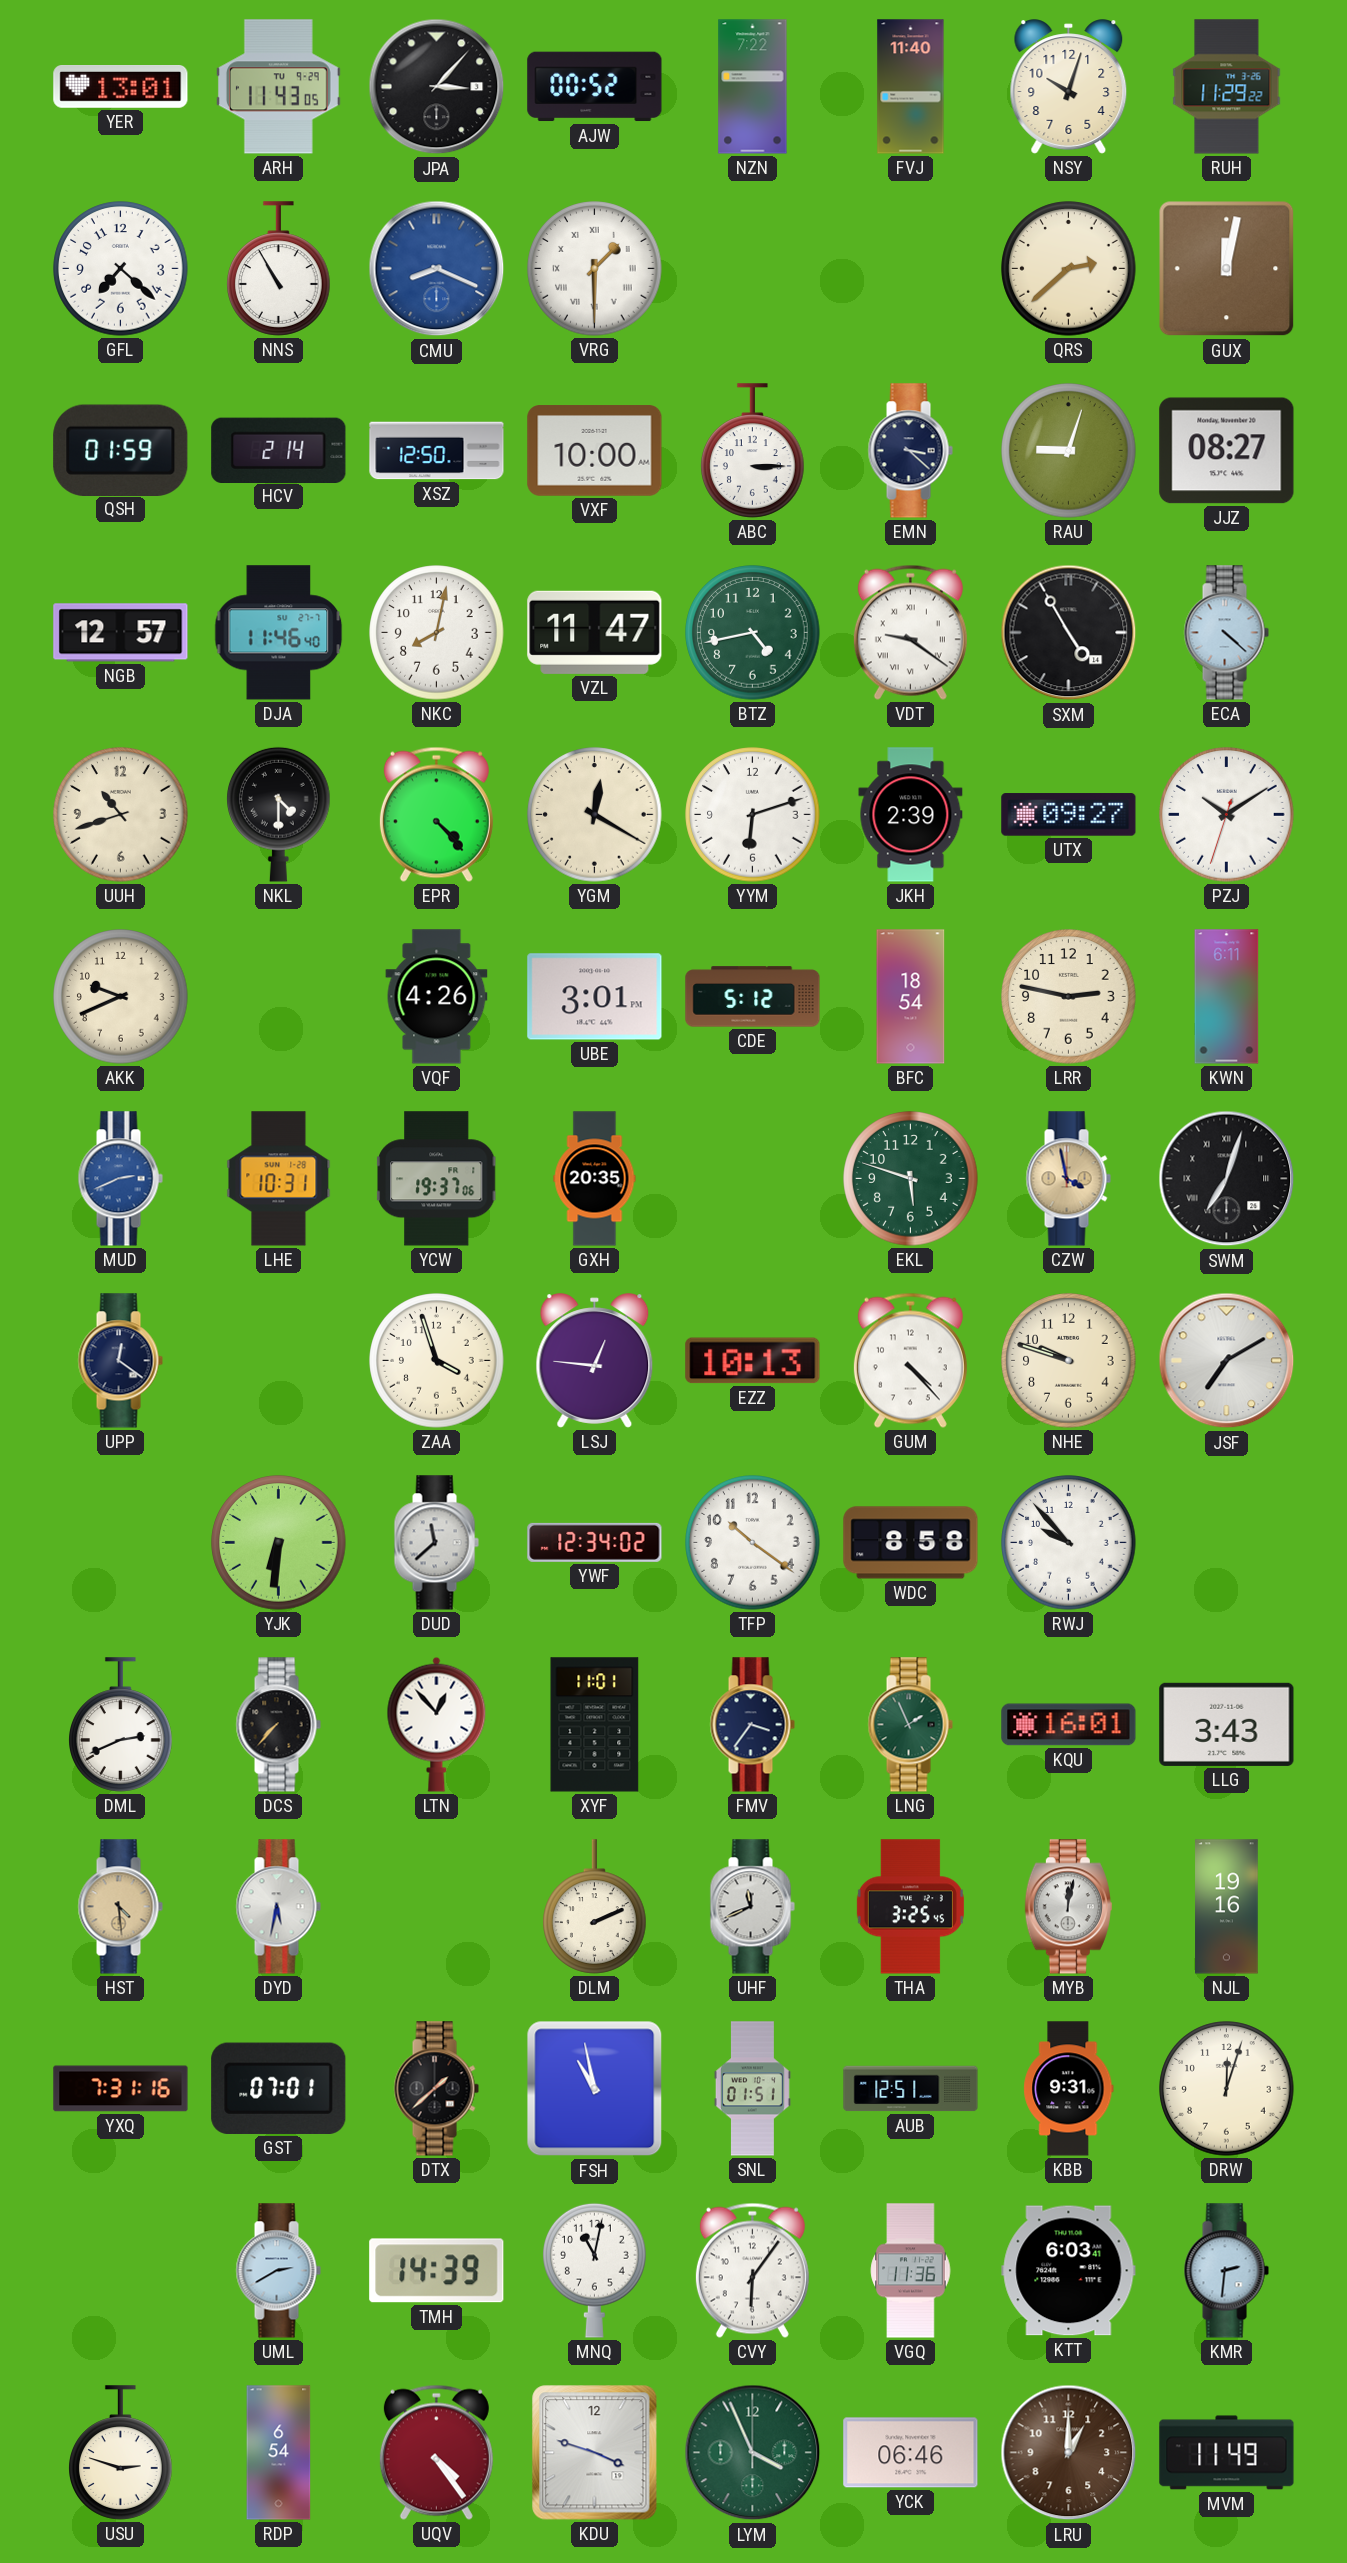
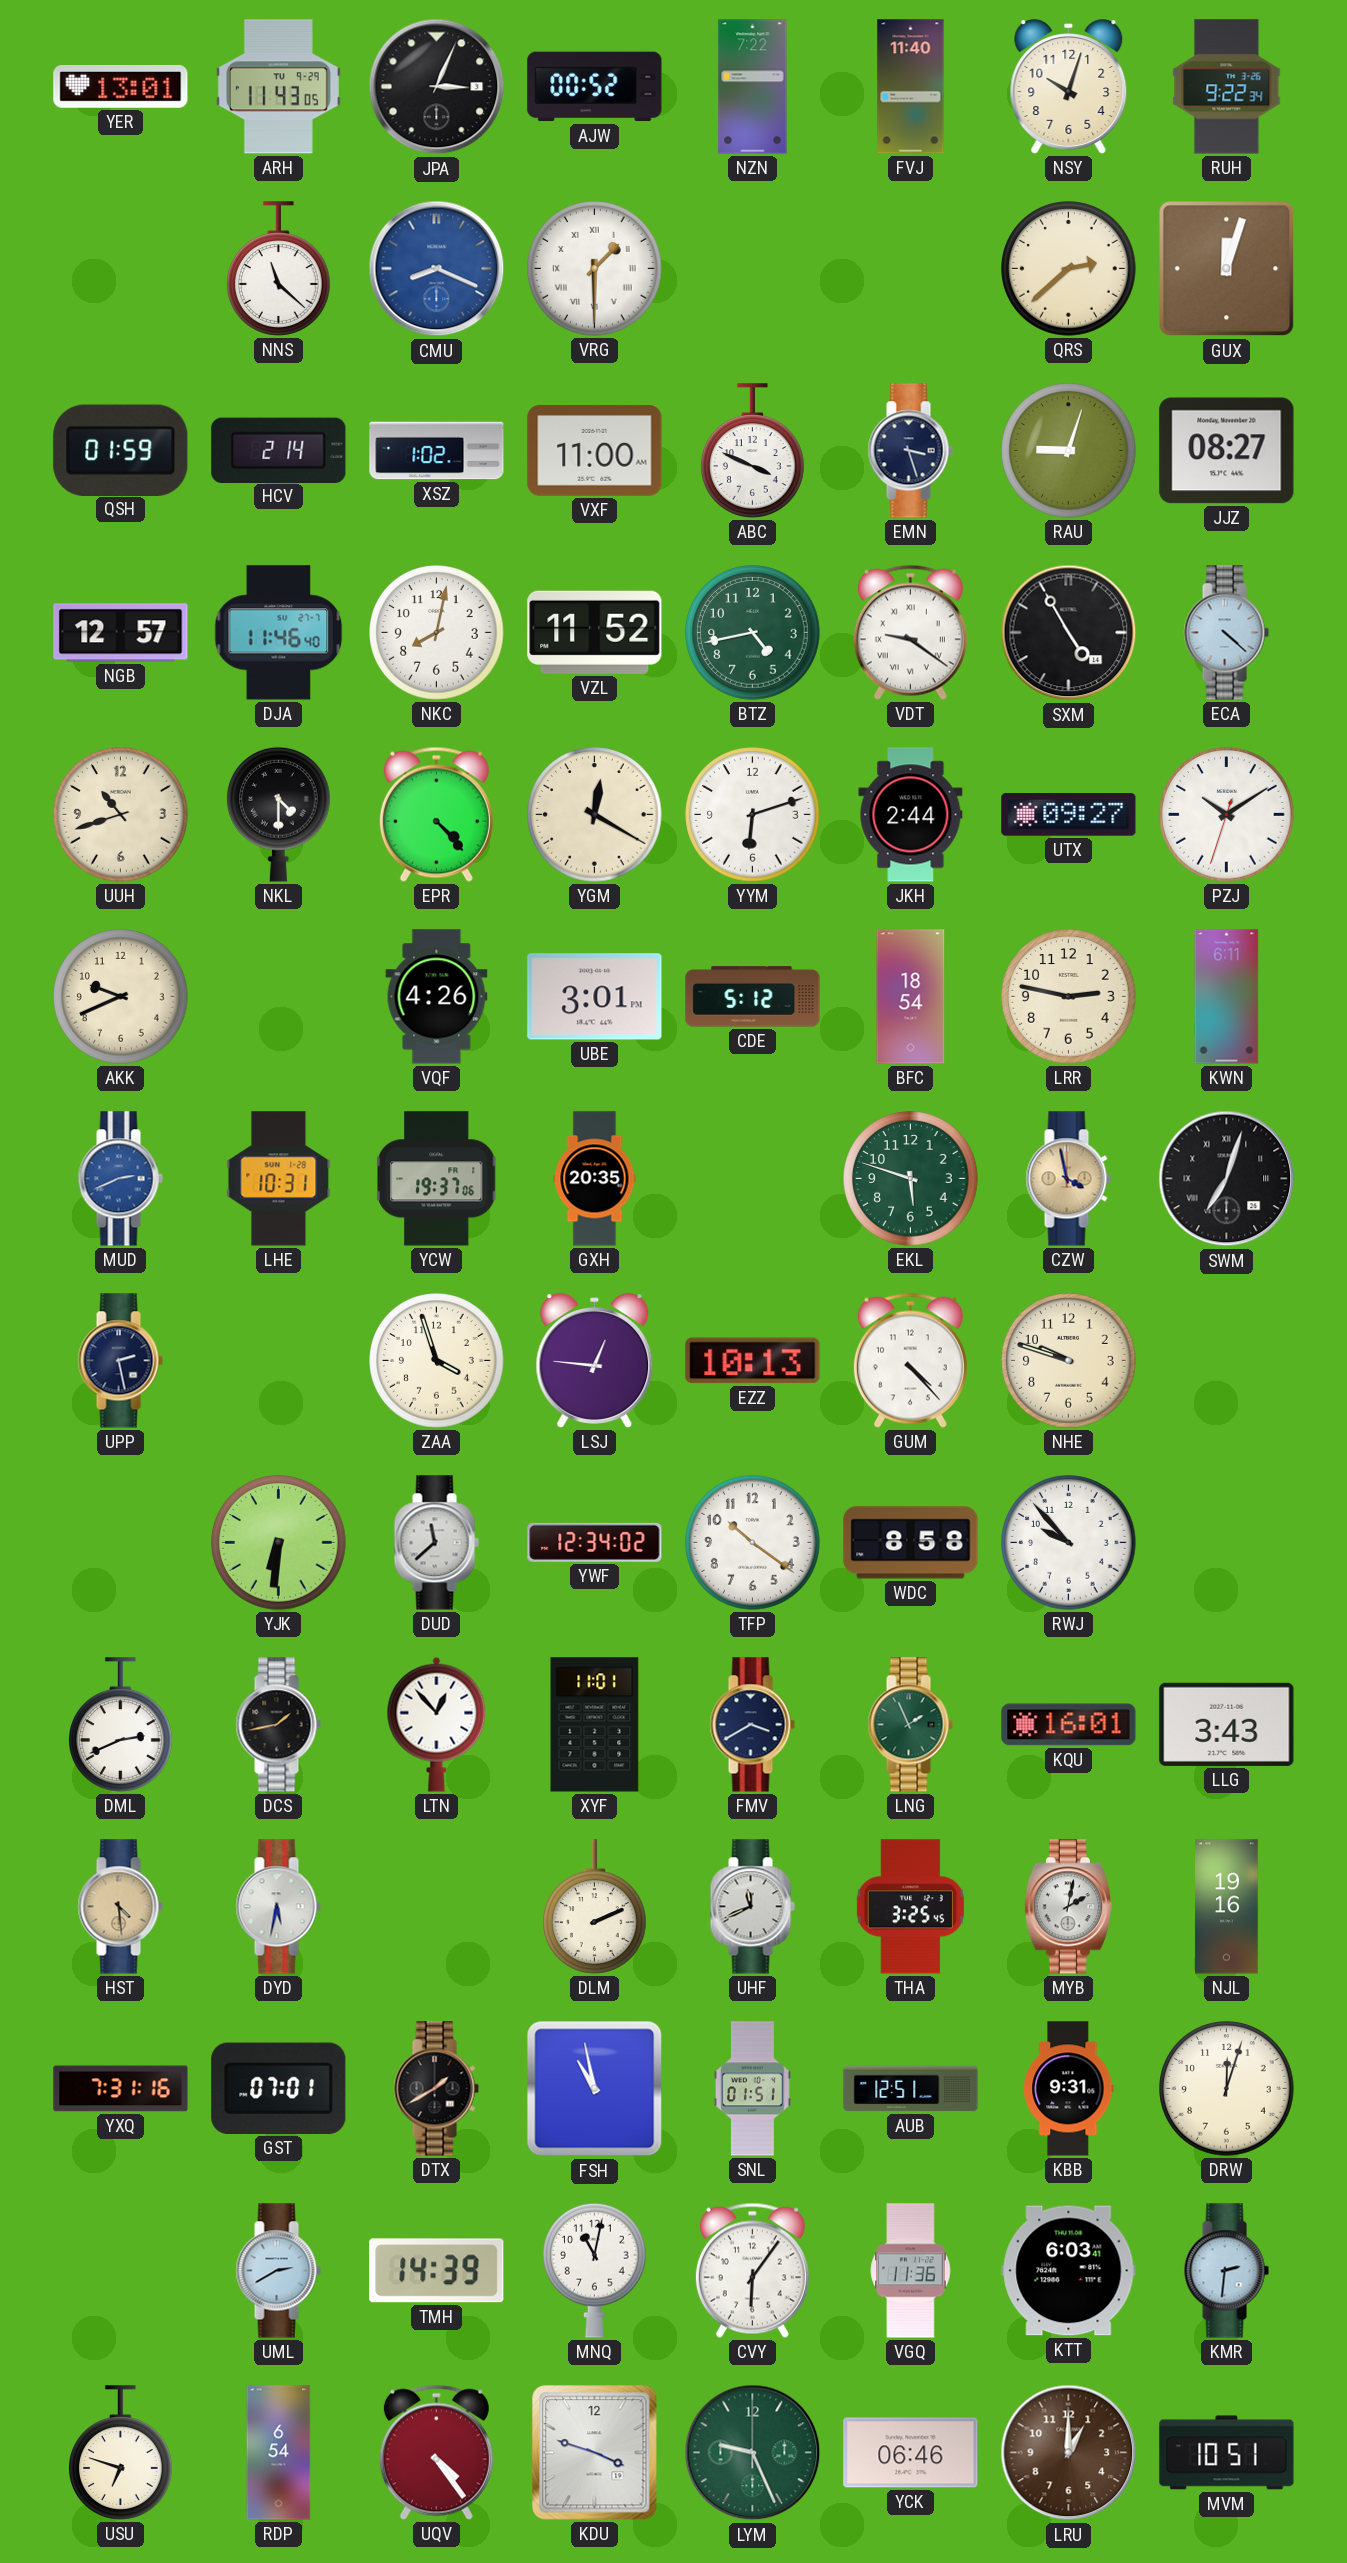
JPA: 3:07 -> 3:04 (437, 87)
RUH: 11:29 -> 9:22 (1227, 87)
GFL: 7:22 -> none (121, 269)
NNS: 10:55 -> 11:22 (279, 269)
GUX: 12:02 -> 12:03 (1227, 269)
XSZ: 12:50 -> 1:02 (437, 451)
VXF: 10:00 -> 11:00 (595, 451)
ABC: 3:15 -> 3:49 (753, 451)
EMN: 3:22 -> 3:27 (910, 451)
VZL: 11:47 -> 11:52 (595, 632)
JKH: 2:39 -> 2:44 (911, 815)
UPP: 12:21 -> 2:28 (120, 1361)
JSF: 7:10 -> none (1227, 1361)
DCS: 7:37 -> 1:43 (278, 1725)
FMV: 3:36 -> 3:40 (752, 1725)
MYB: 12:02 -> 2:02 (1068, 1907)
DTX: 1:38 -> 1:40 (436, 2089)
USU: 2:48 -> 6:48 (121, 2453)
LYM: 3:56 -> 9:26 (753, 2453)
MVM: 11:49 -> 10:51 (1227, 2453)
